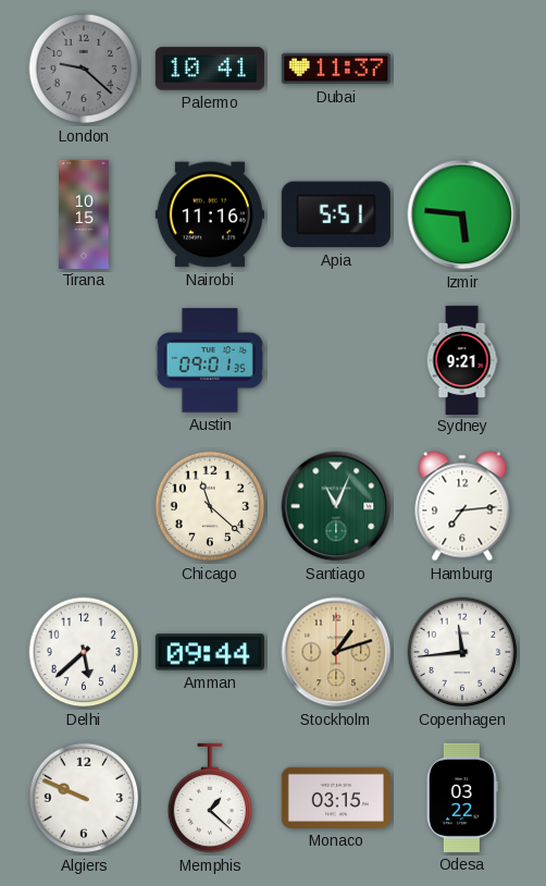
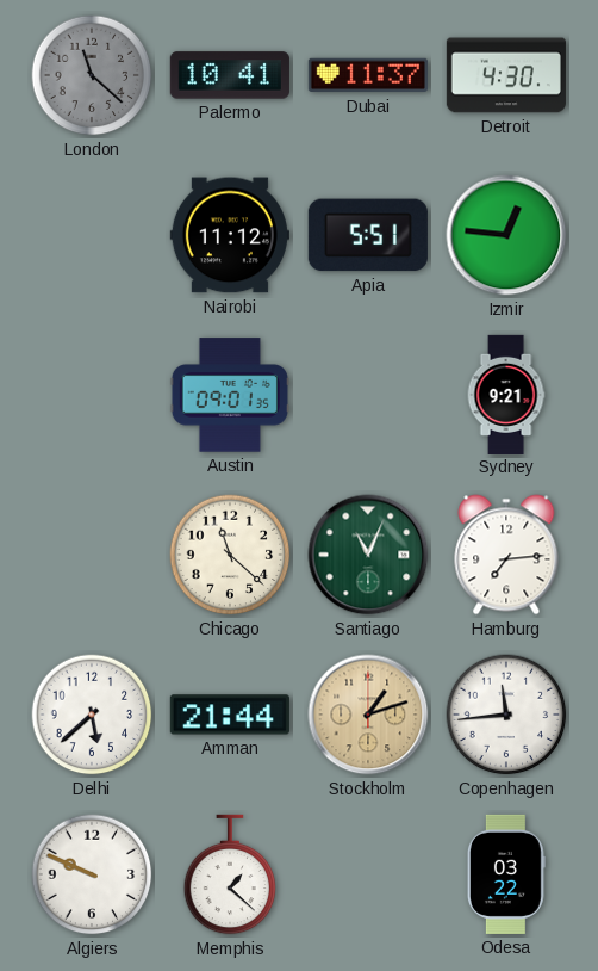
London: 9:22 -> 11:22 (92, 75)
Detroit: none -> 4:30 (506, 75)
Tirana: 10:15 -> none (84, 213)
Nairobi: 11:16 -> 11:12 (230, 235)
Izmir: 5:46 -> 12:46 (506, 235)
Amman: 09:44 -> 21:44 (230, 715)
Monaco: 03:15 -> none (336, 798)
